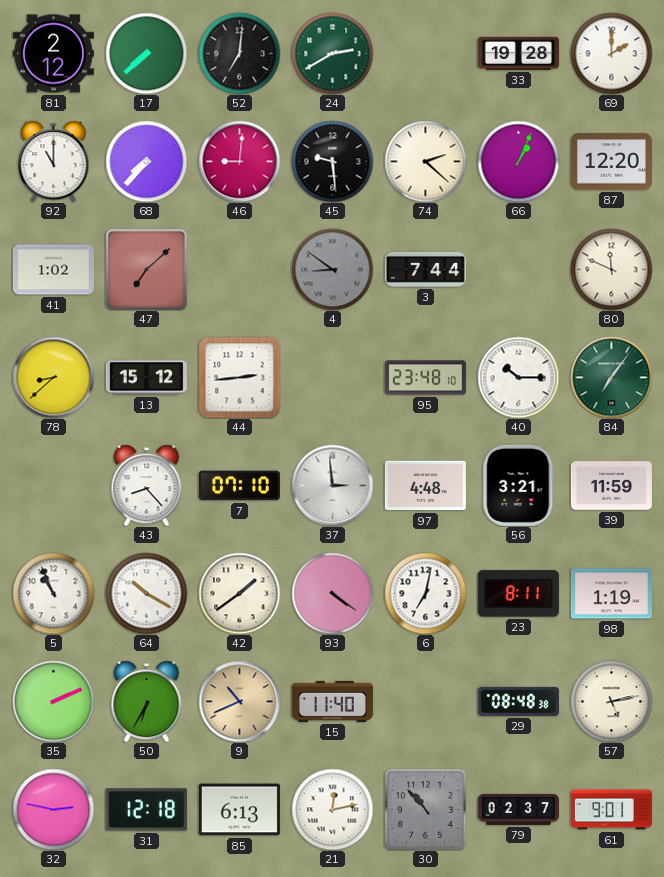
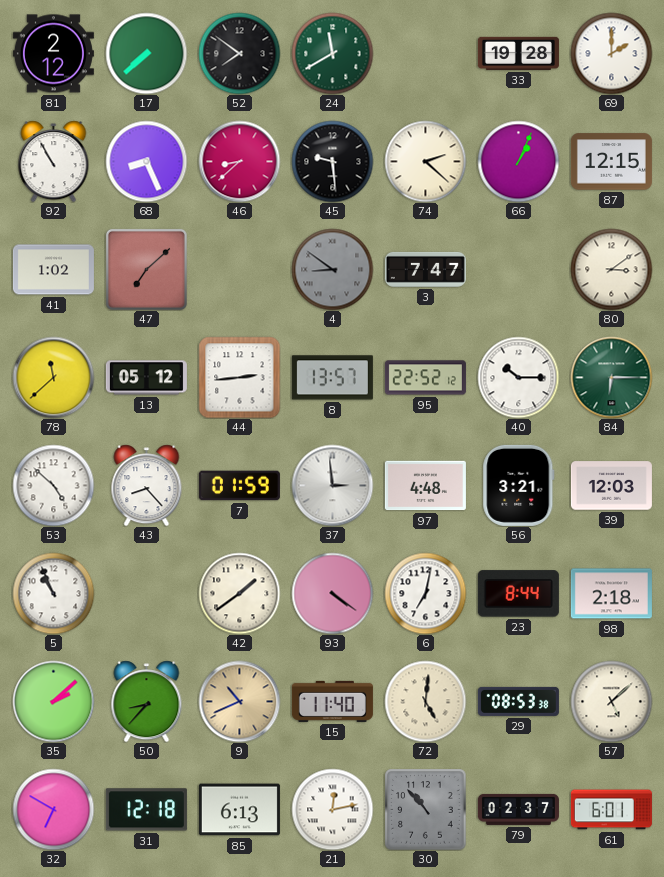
52: 7:01 -> 7:51 (239, 53)
24: 2:40 -> 11:40 (332, 53)
92: 11:00 -> 10:55 (54, 161)
68: 7:37 -> 8:26 (146, 161)
46: 9:01 -> 8:38 (239, 161)
87: 12:20 -> 12:15 (611, 162)
3: 7:44 -> 7:47 (425, 269)
80: 11:49 -> 3:09 (611, 269)
78: 8:38 -> 11:38 (53, 377)
13: 15:12 -> 05:12 (146, 378)
8: none -> 13:57 (332, 378)
95: 23:48 -> 22:52 (425, 378)
84: 7:06 -> 6:15 (611, 377)
53: none -> 4:52 (53, 485)
7: 07:10 -> 01:59 (239, 486)
39: 11:59 -> 12:03 (611, 486)
64: 10:20 -> none (146, 593)
23: 8:11 -> 8:44 (518, 594)
98: 1:19 -> 2:18 (611, 594)
35: 2:11 -> 2:08 (53, 701)
50: 6:35 -> 8:37 (147, 701)
72: none -> 5:01 (425, 701)
29: 08:48 -> 08:53 (518, 701)
57: 5:13 -> 5:08 (611, 701)
32: 2:47 -> 6:50 (53, 809)
61: 9:01 -> 6:01 (611, 810)
